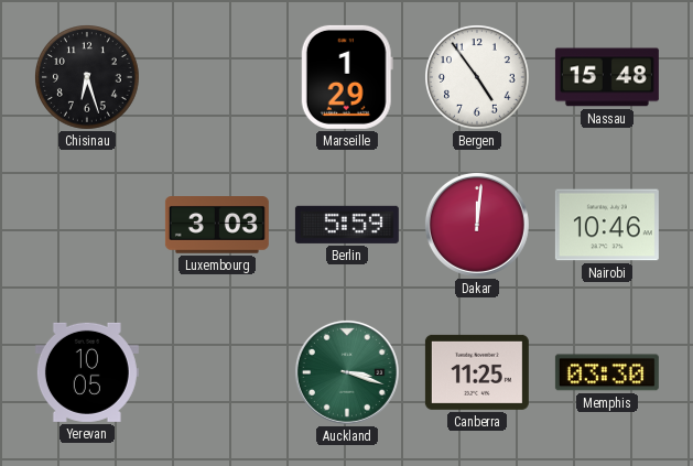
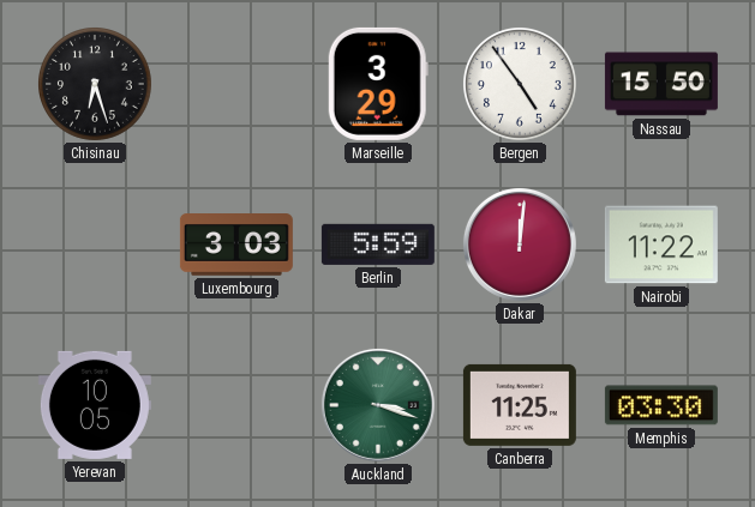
Marseille: 1:29 -> 3:29 (378, 84)
Nassau: 15:48 -> 15:50 (661, 84)
Nairobi: 10:46 -> 11:22 (661, 245)
